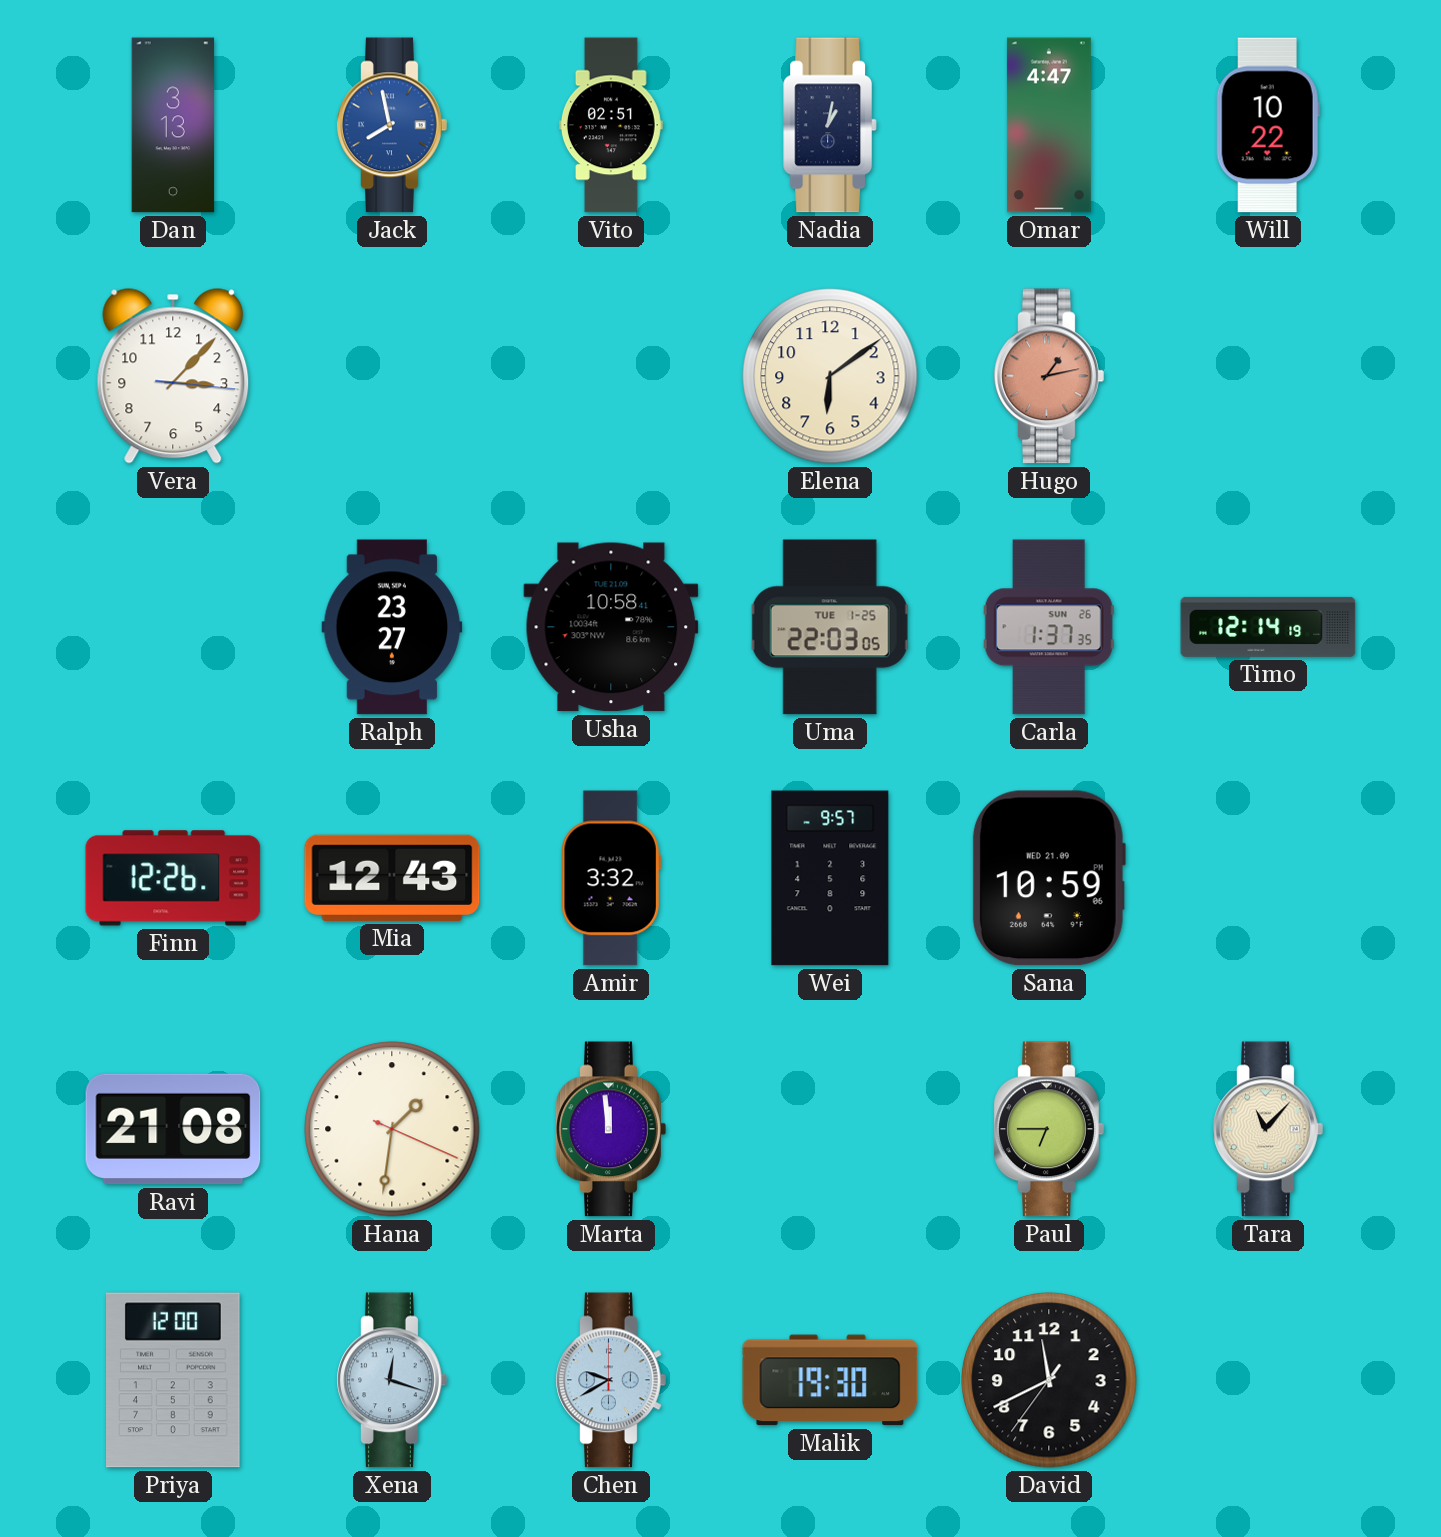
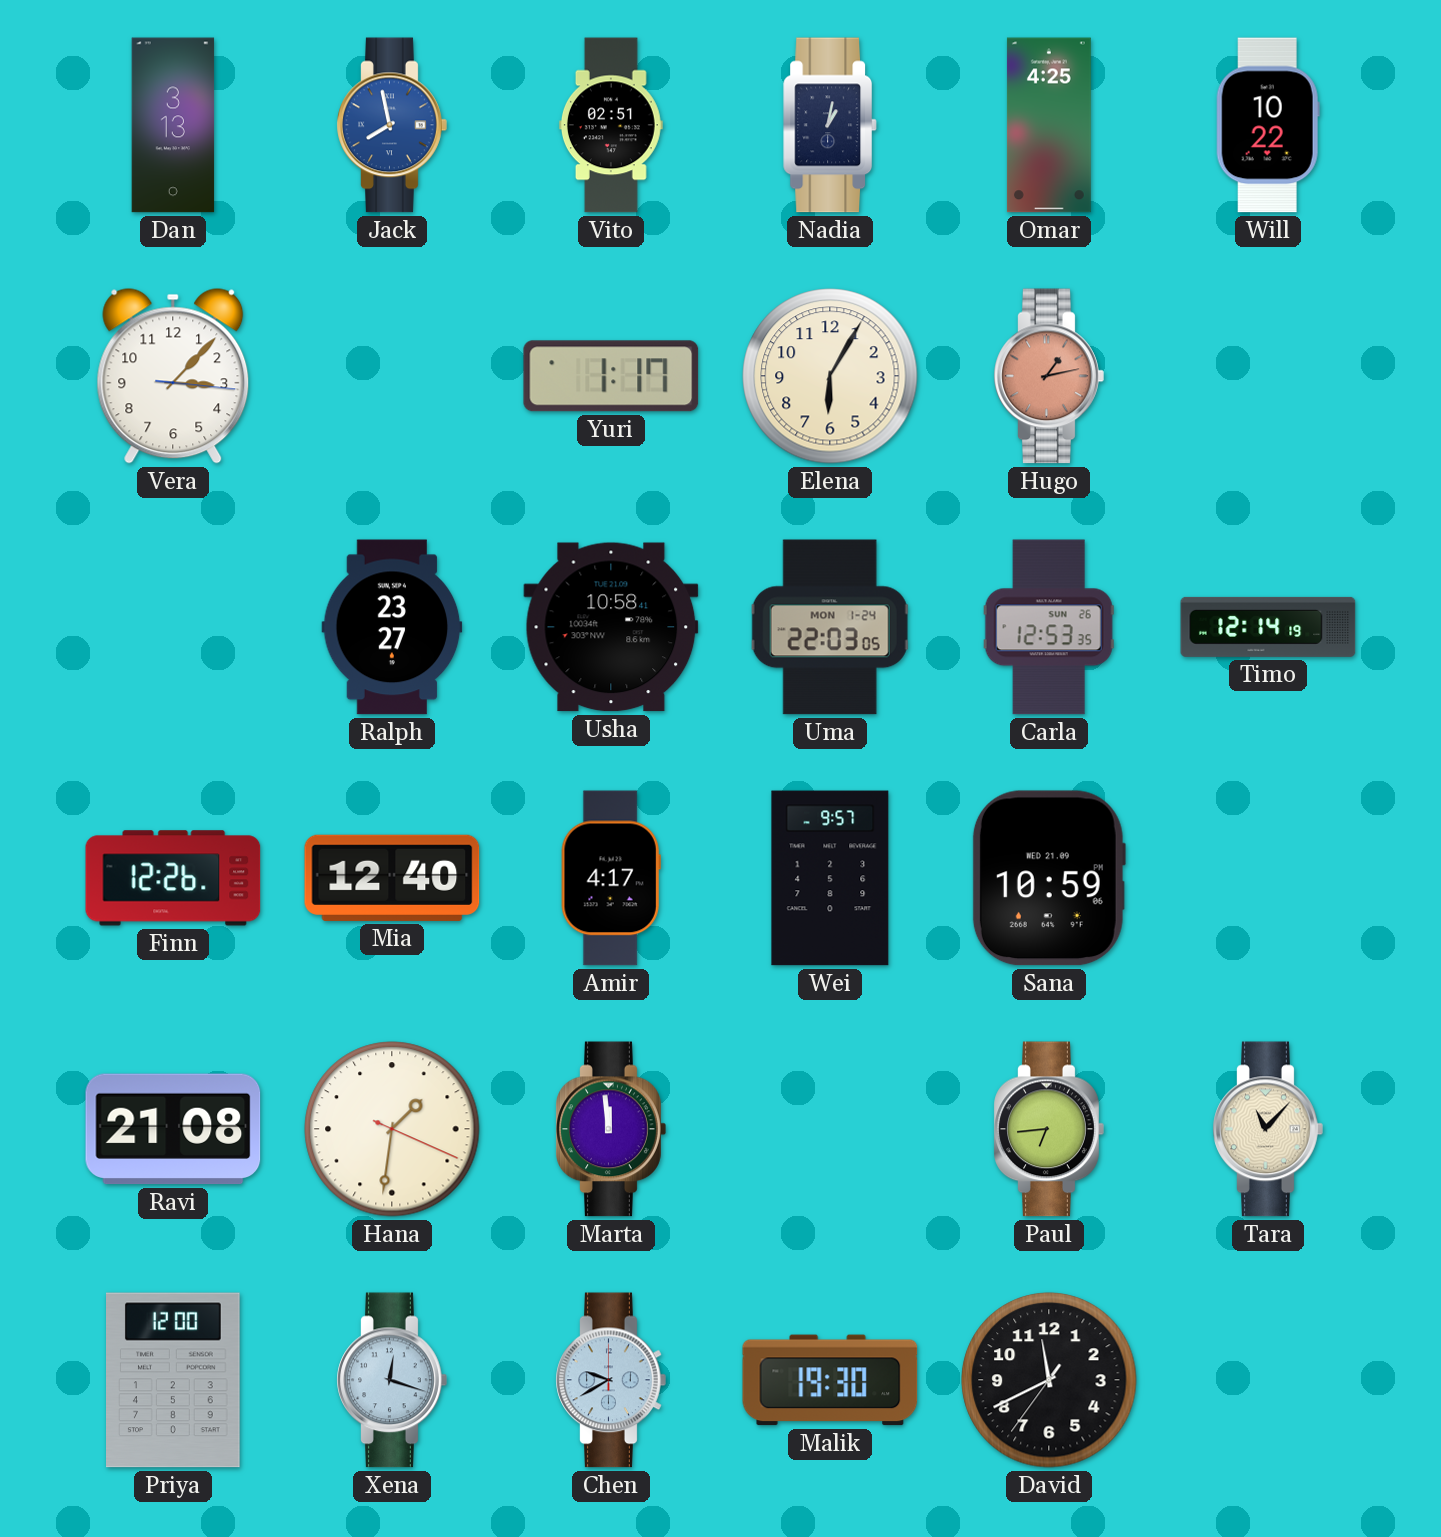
Omar: 4:47 -> 4:25 (1049, 125)
Yuri: none -> 1:17 (611, 376)
Elena: 6:09 -> 6:05 (830, 376)
Uma date: TUE 1-25 -> MON 1-24 (830, 627)
Carla: 1:37 -> 12:53 (1049, 627)
Mia: 12:43 -> 12:40 (392, 878)
Amir: 3:32 -> 4:17 (611, 878)
Paul: 6:45 -> 6:44 (1049, 1129)
